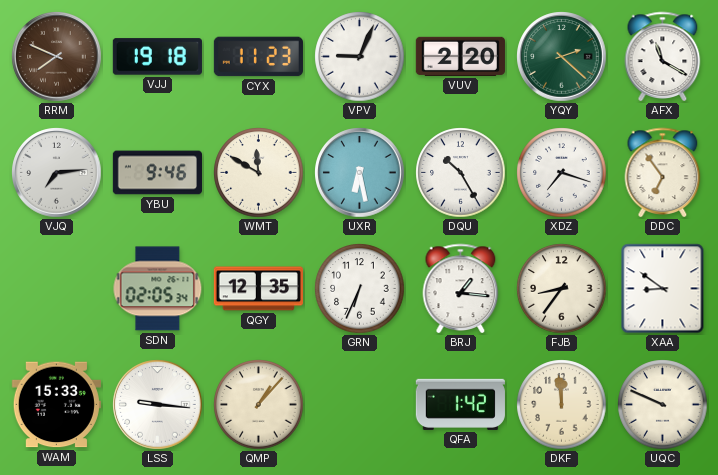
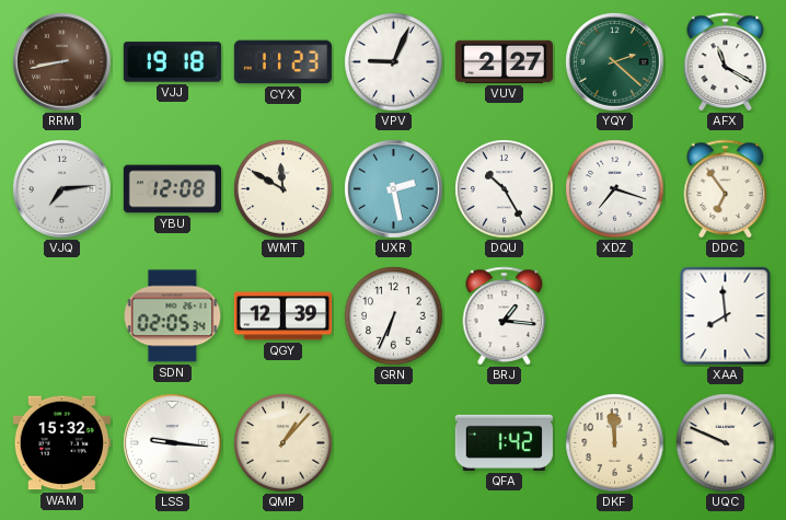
RRM: 7:49 -> 8:43 (62, 62)
VUV: 2:20 -> 2:27 (504, 61)
YBU: 9:46 -> 12:08 (172, 189)
UXR: 6:28 -> 2:28 (394, 189)
QGY: 12:35 -> 12:39 (282, 316)
FJB: 8:36 -> none (562, 289)
XAA: 8:51 -> 7:59 (726, 316)
WAM: 15:33 -> 15:32 (61, 443)
